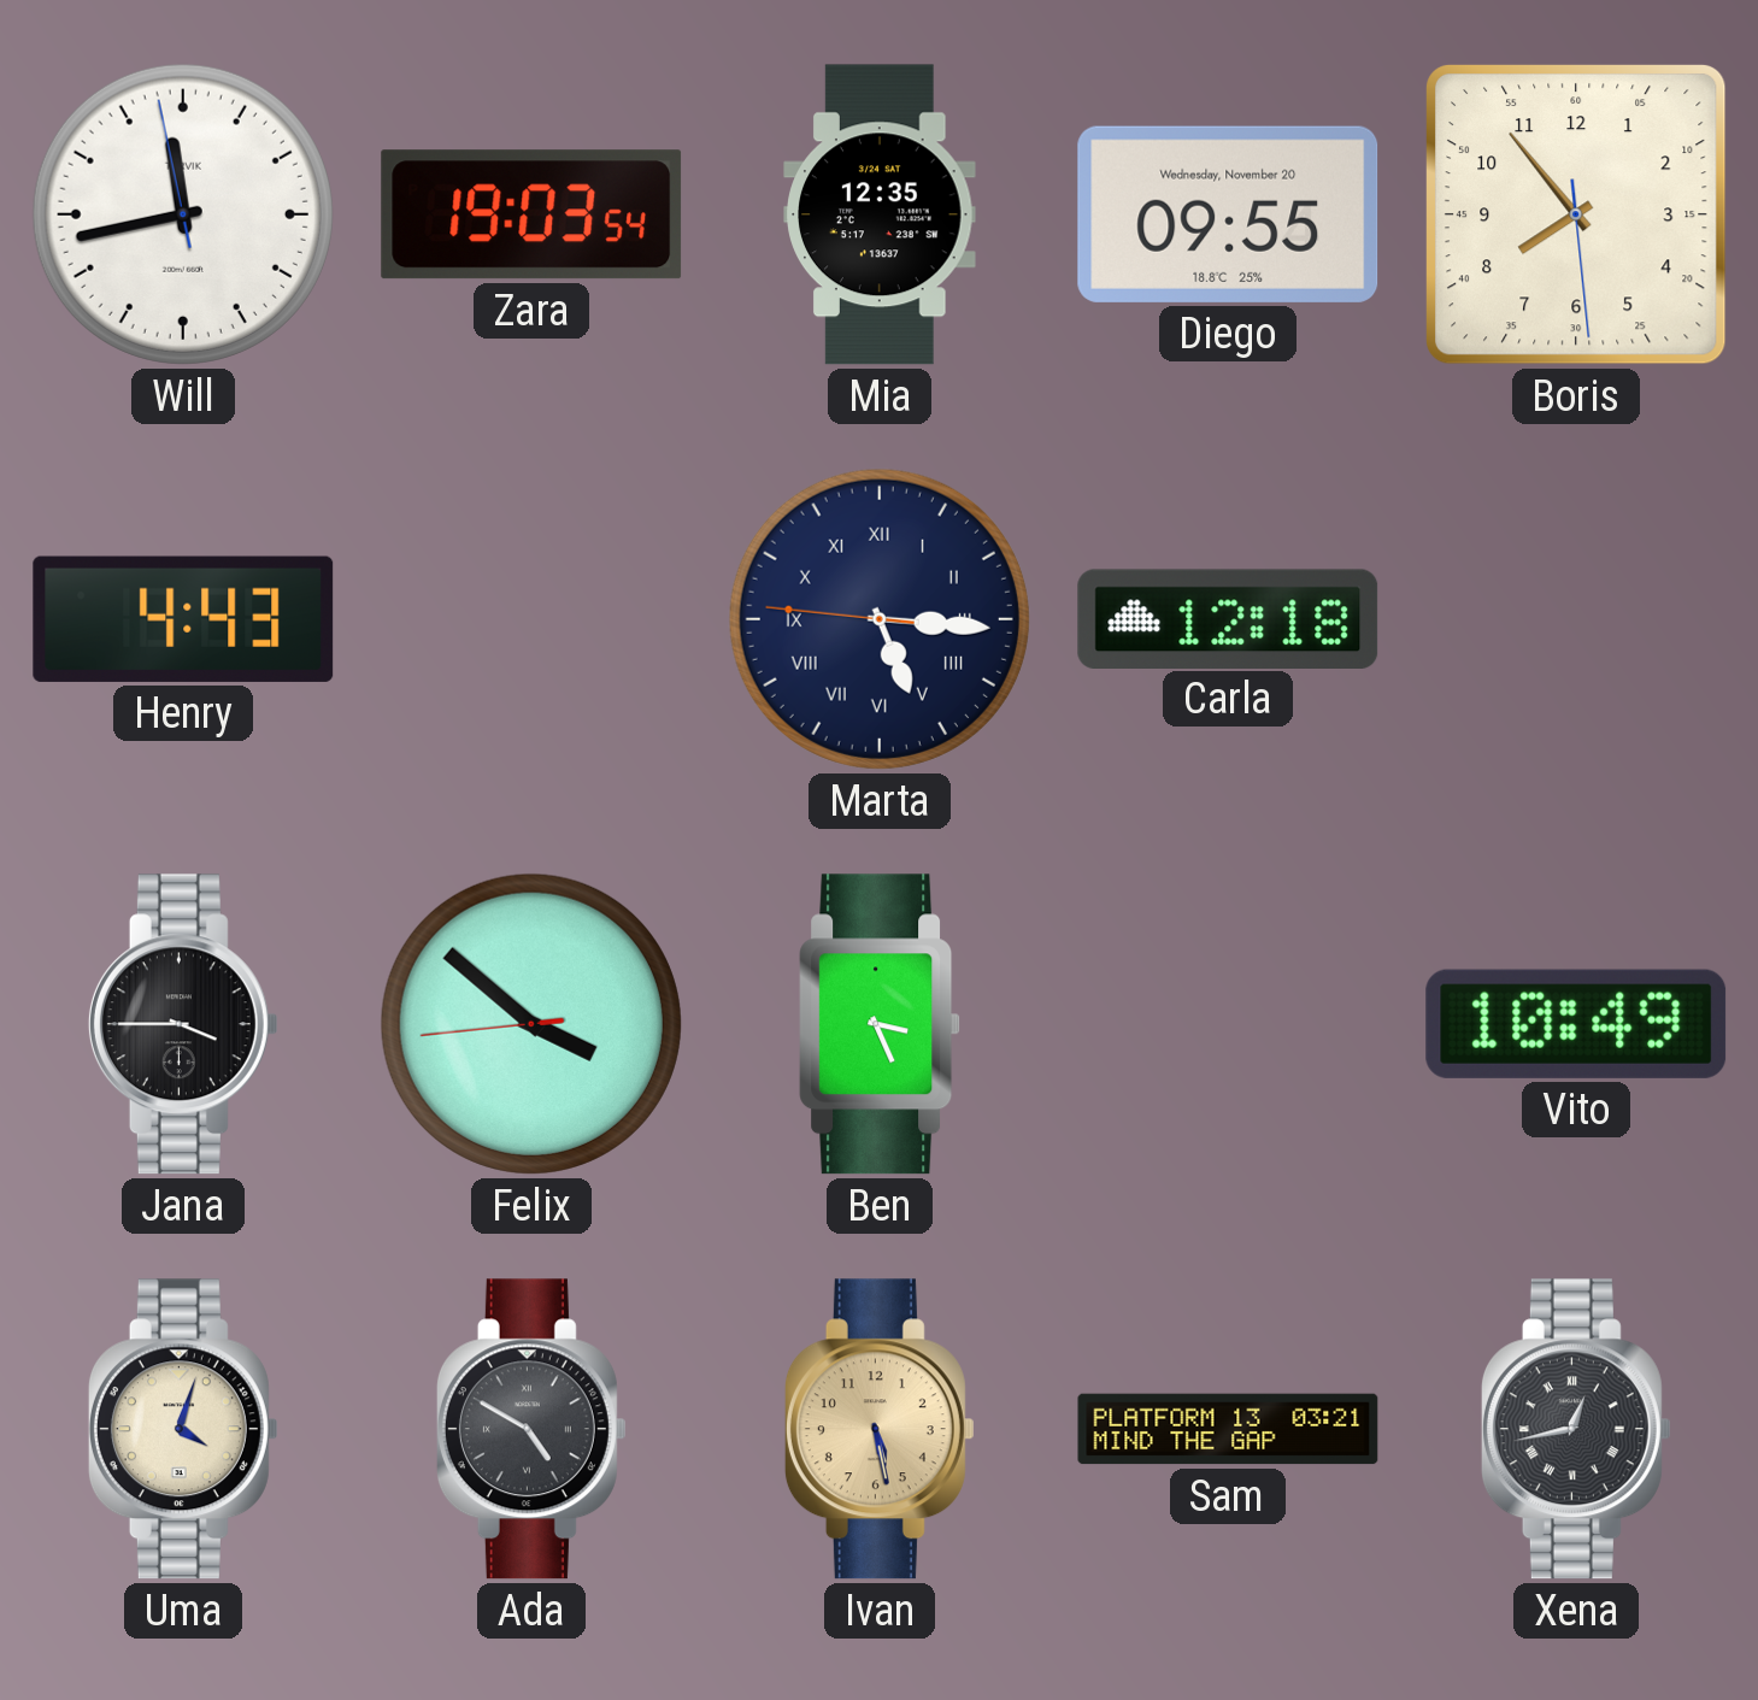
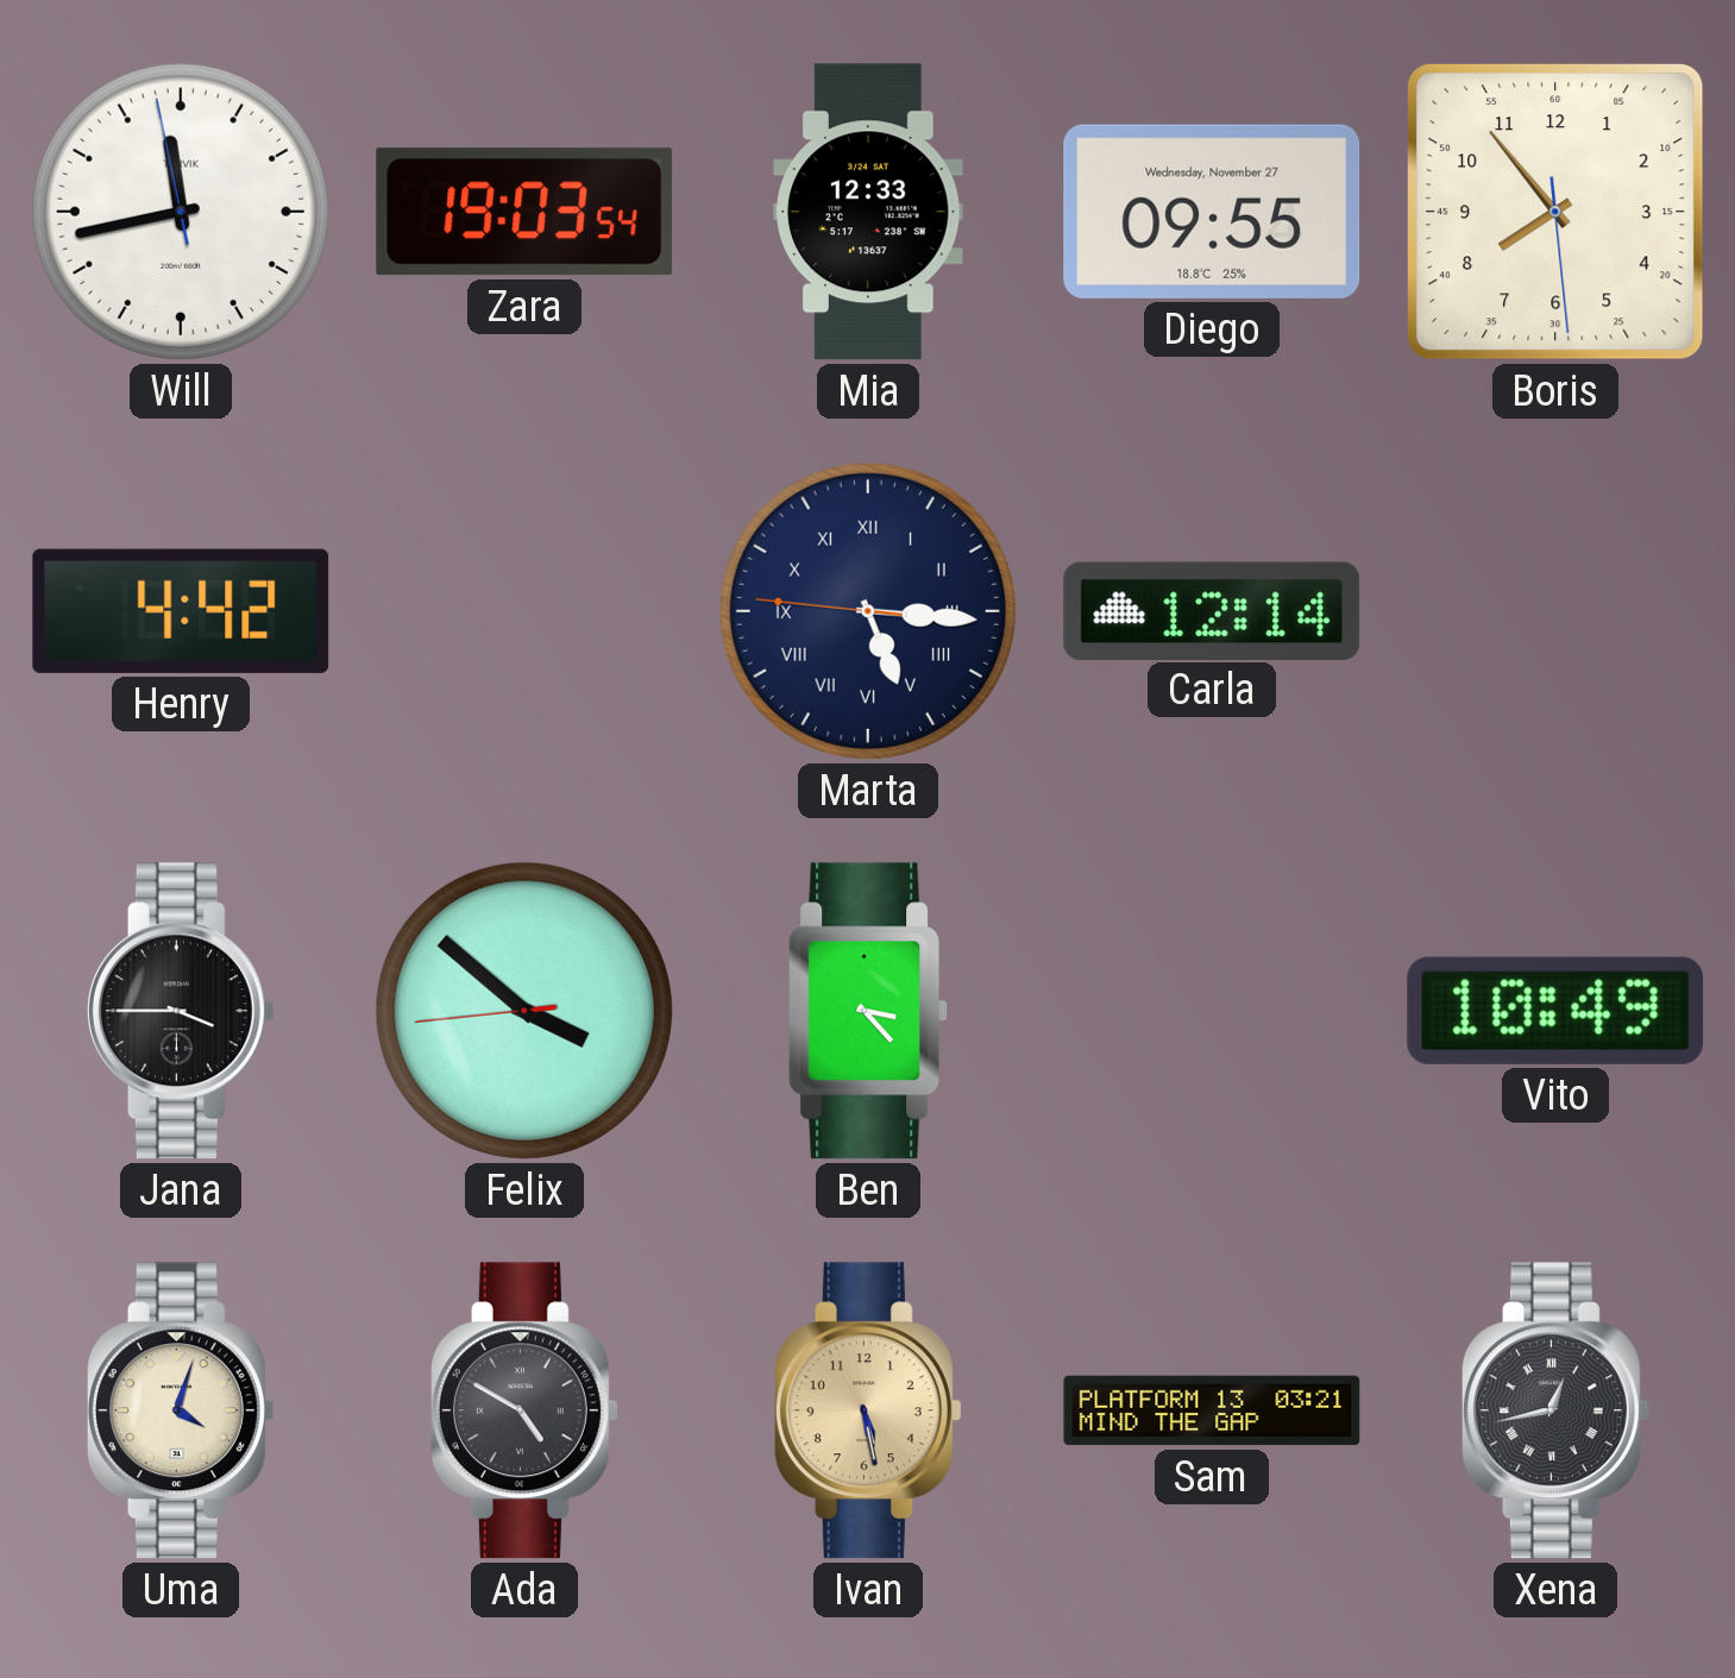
Mia: 12:35 -> 12:33 (868, 212)
Diego date: Wednesday, November 20 -> Wednesday, November 27 (1212, 212)
Henry: 4:43 -> 4:42 (181, 611)
Carla: 12:18 -> 12:14 (1212, 610)
Ben: 3:26 -> 3:23 (869, 1011)
